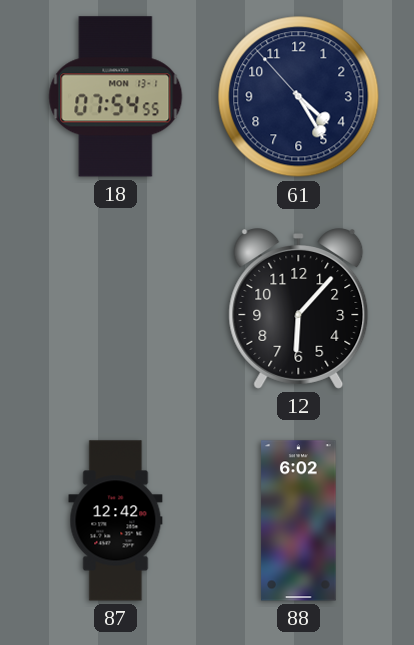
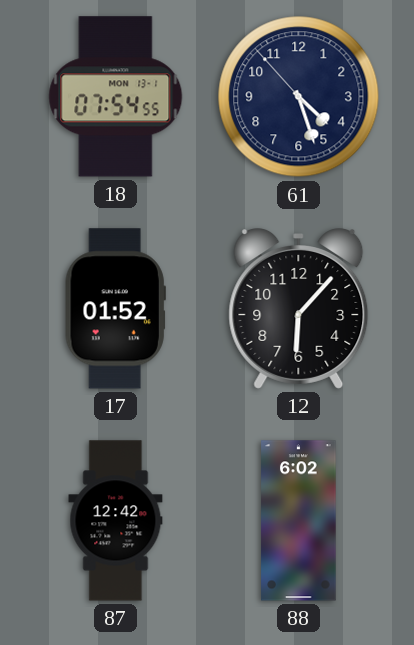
61: 4:24 -> 4:26 (299, 97)
17: none -> 01:52 (115, 309)
